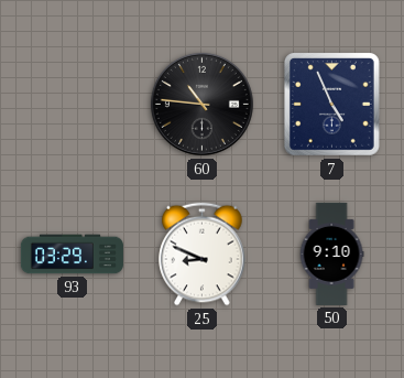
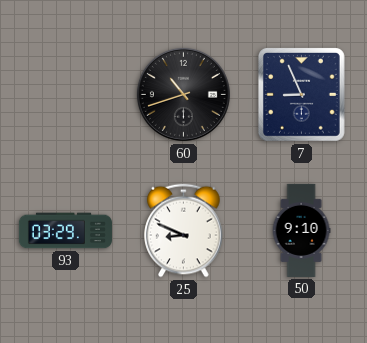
60: 10:46 -> 10:42 (183, 94)
7: 4:56 -> 8:56 (301, 94)
